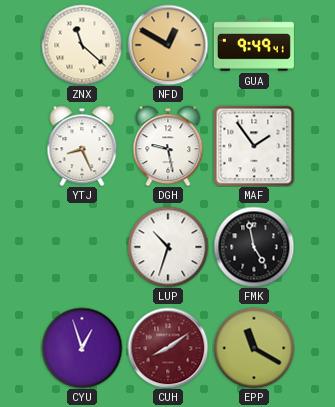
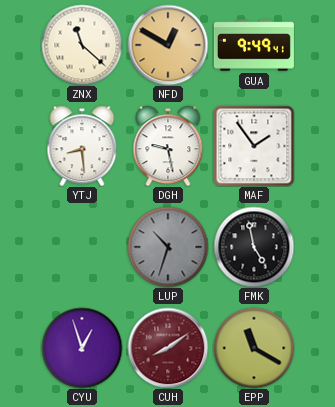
YTJ: 8:26 -> 8:29 (82, 146)
LUP dial: white -> grey (168, 247)
